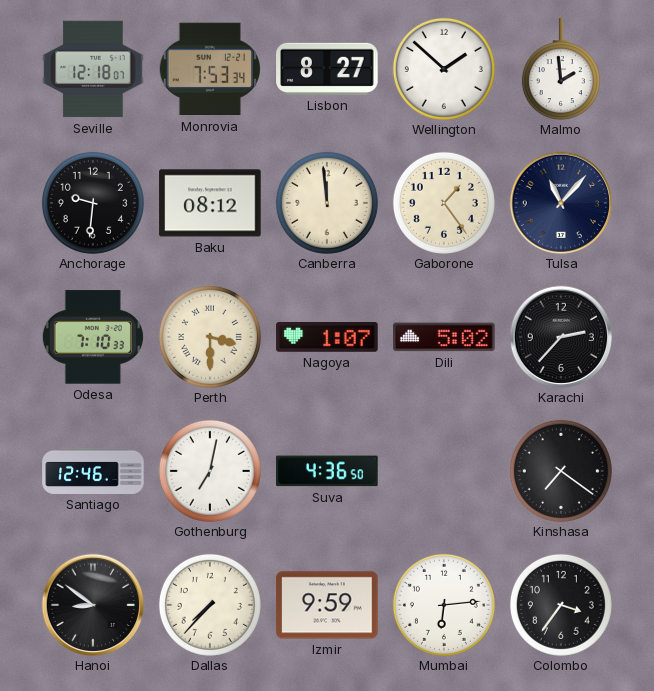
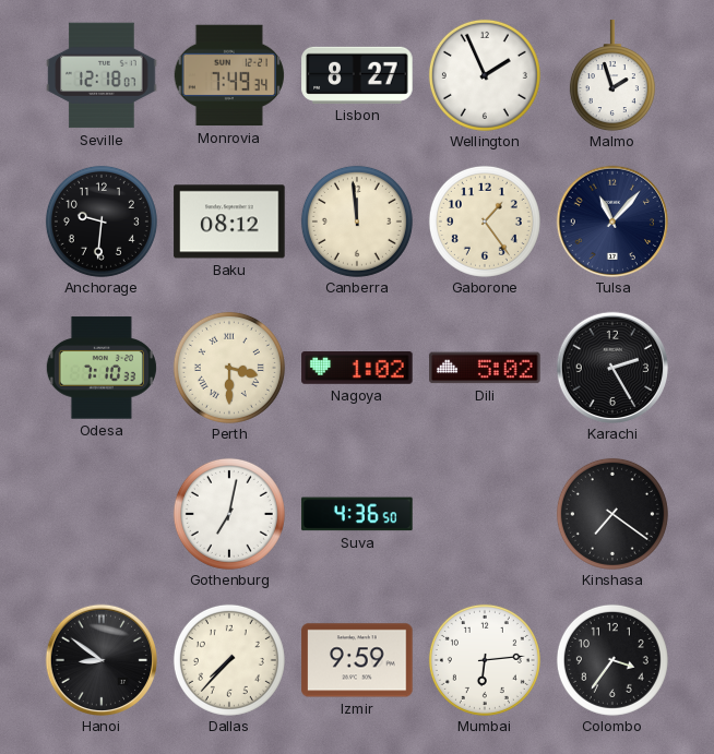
Monrovia: 7:53 -> 7:49 (228, 75)
Wellington: 1:52 -> 1:56 (485, 75)
Malmo: 1:59 -> 1:57 (612, 75)
Nagoya: 1:07 -> 1:02 (357, 369)
Karachi: 2:37 -> 2:25 (611, 367)
Santiago: 12:46 -> none (93, 471)
